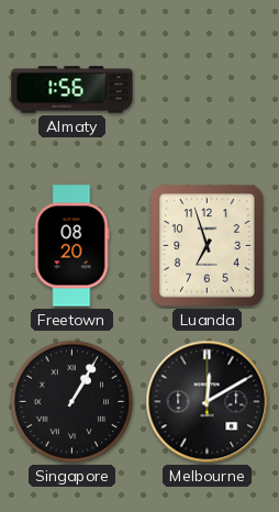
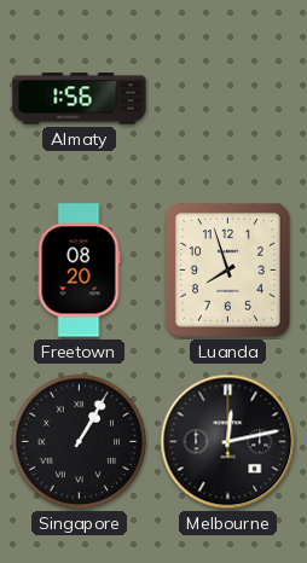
Luanda: 6:57 -> 7:57 (228, 271)
Melbourne: 12:10 -> 12:13 (228, 442)
